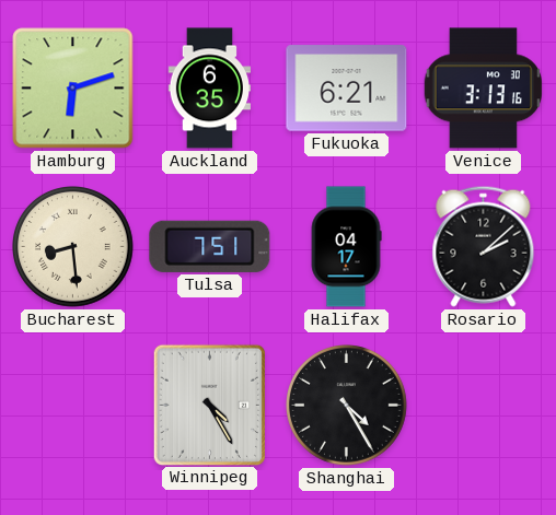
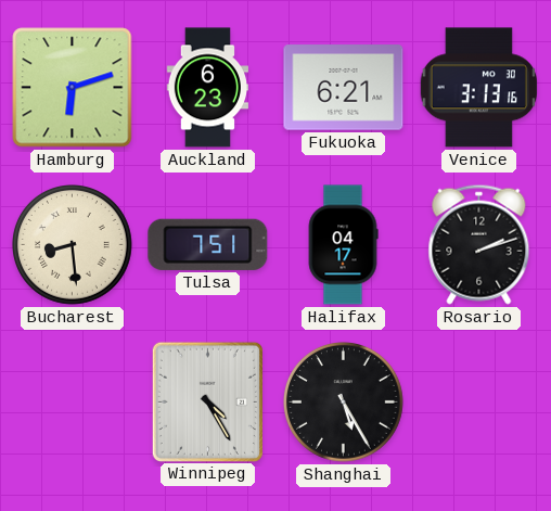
Auckland: 6:35 -> 6:23 (207, 88)
Rosario: 2:08 -> 2:12 (479, 244)
Shanghai: 4:25 -> 5:25 (344, 403)
